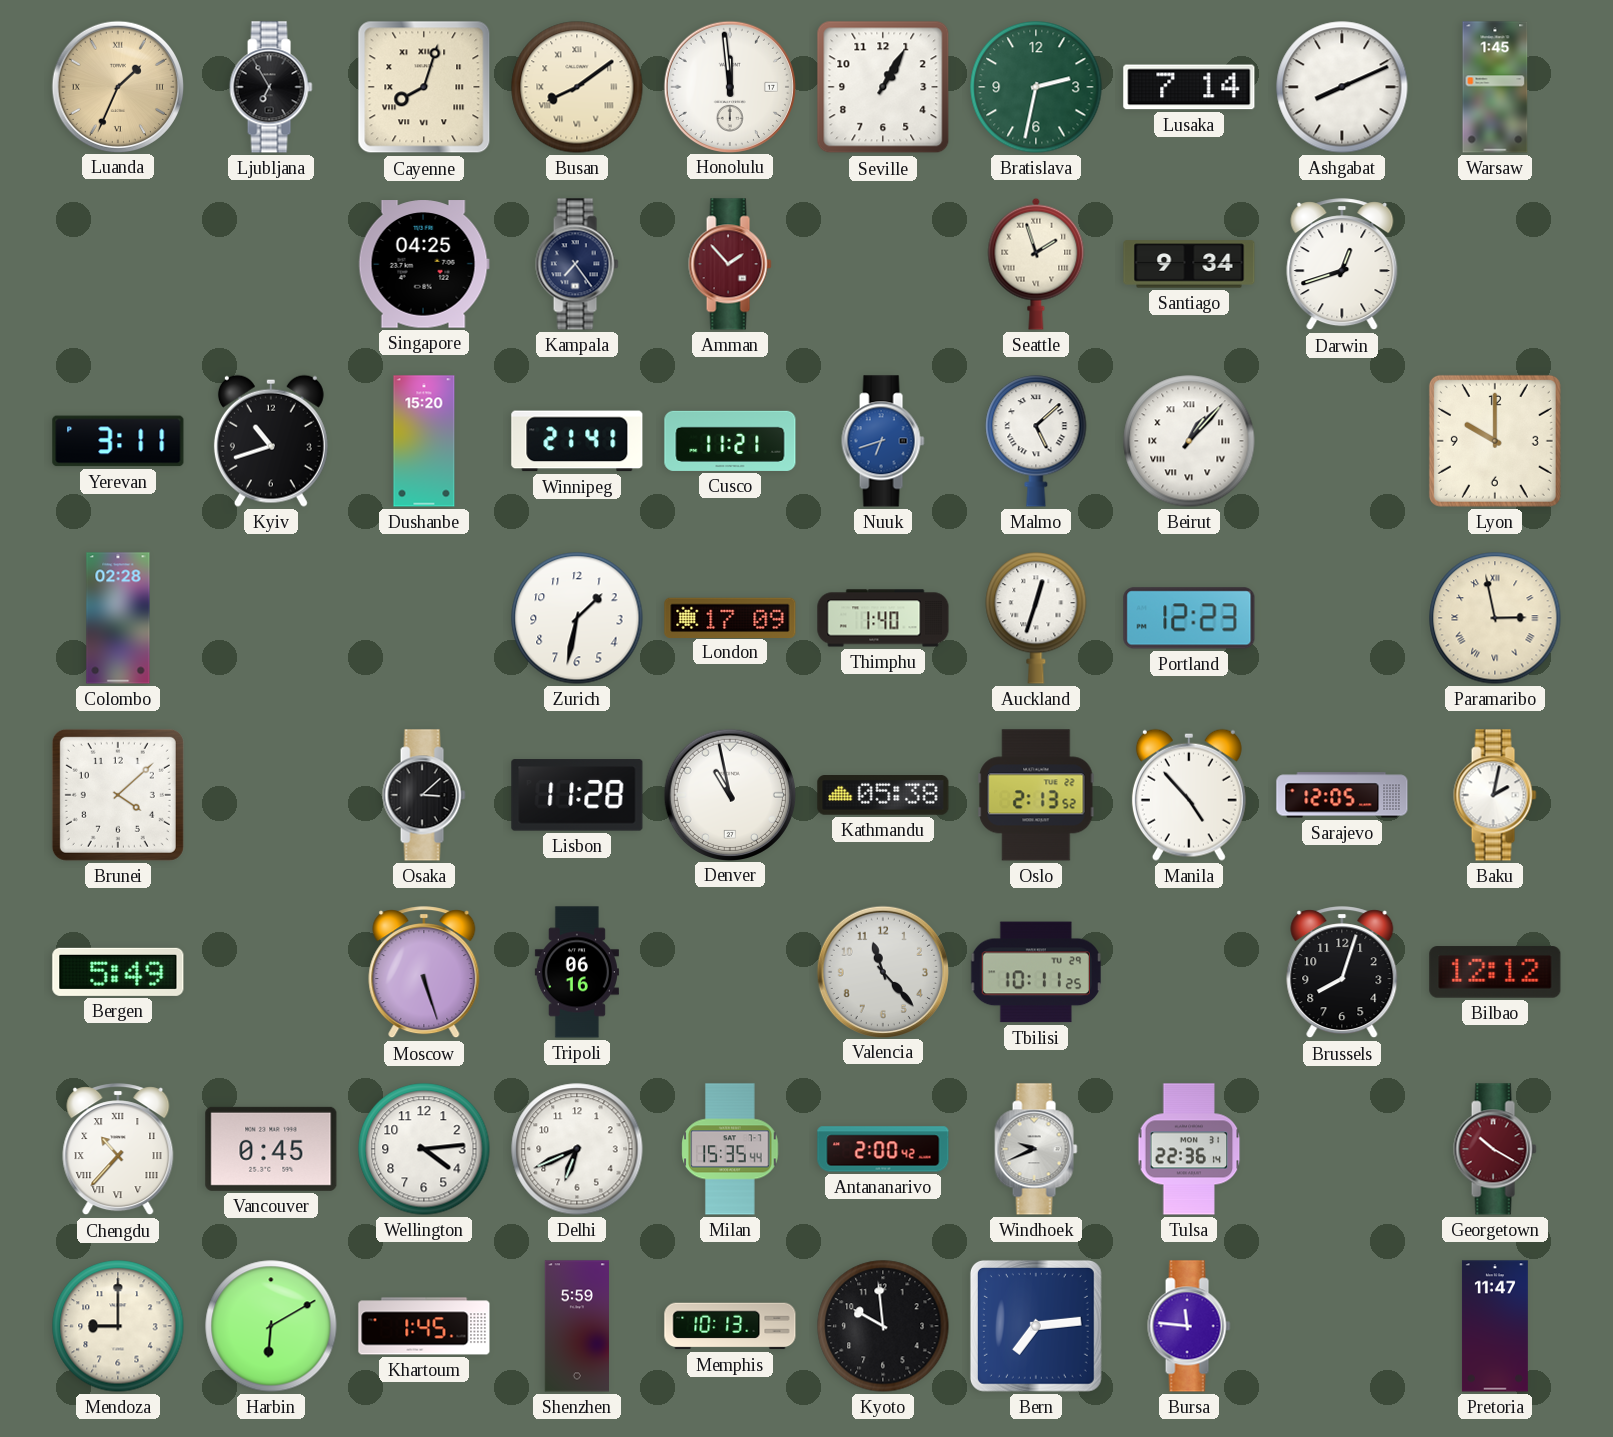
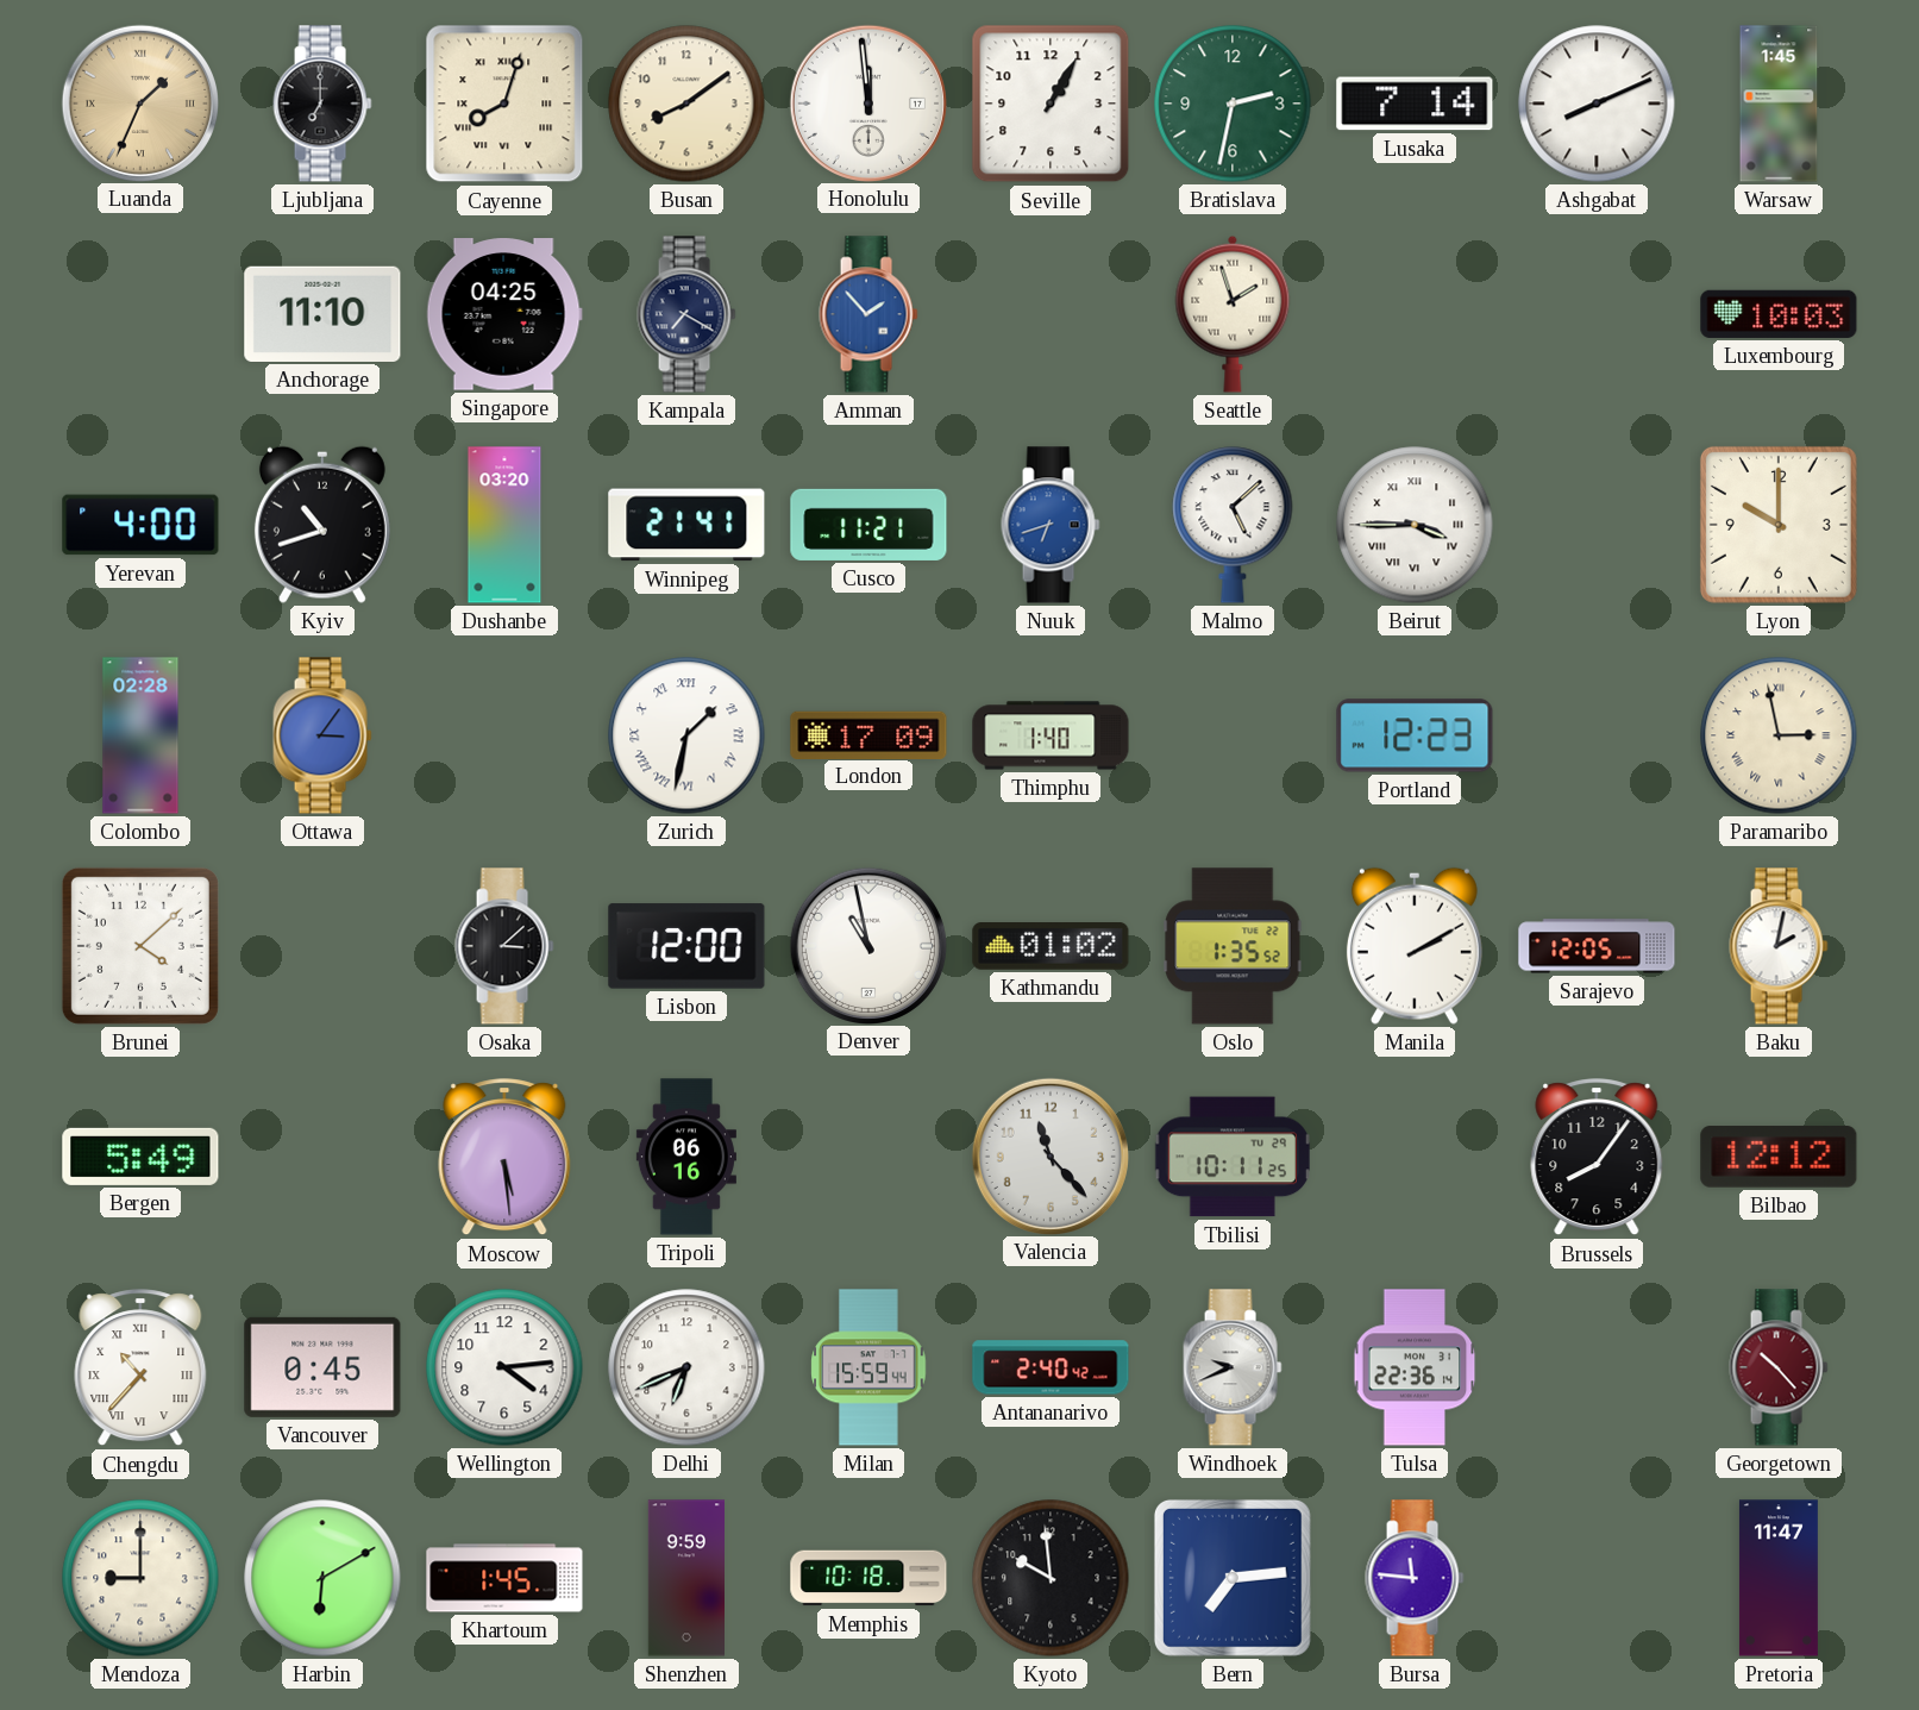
Ljubljana: 6:55 -> 7:00 (322, 104)
Busan numerals: Roman -> Arabic (686, 104)
Anchorage: none -> 11:10 (322, 314)
Kampala: 7:24 -> 7:20 (686, 314)
Amman dial: burgundy -> blue (868, 314)
Santiago: 9:34 -> none (1189, 264)
Darwin: 12:42 -> none (1342, 265)
Luxembourg: none -> 10:03 (1779, 314)
Yerevan: 3:11 -> 4:00 (140, 525)
Dushanbe: 15:20 -> 03:20 (504, 525)
Beirut: 1:07 -> 3:45 (1415, 525)
Ottawa: none -> 3:06 (322, 735)
Zurich numerals: Arabic -> Roman (686, 735)
Auckland: 12:33 -> none (1036, 618)
Lisbon: 11:28 -> 12:00 (686, 946)
Kathmandu: 05:38 -> 01:02 (1051, 947)
Oslo: 2:13 -> 1:35 (1233, 946)
Manila: 4:53 -> 2:10 (1415, 946)
Moscow: 5:27 -> 5:29 (504, 1158)
Brussels: 8:03 -> 8:06 (1597, 1158)
Milan: 15:35 -> 15:59 (868, 1367)
Antananarivo: 2:00 -> 2:40 (1051, 1367)
Georgetown: 10:20 -> 10:23 (1779, 1367)
Shenzhen: 5:59 -> 9:59 (685, 1578)
Memphis: 10:13 -> 10:18 (868, 1578)
